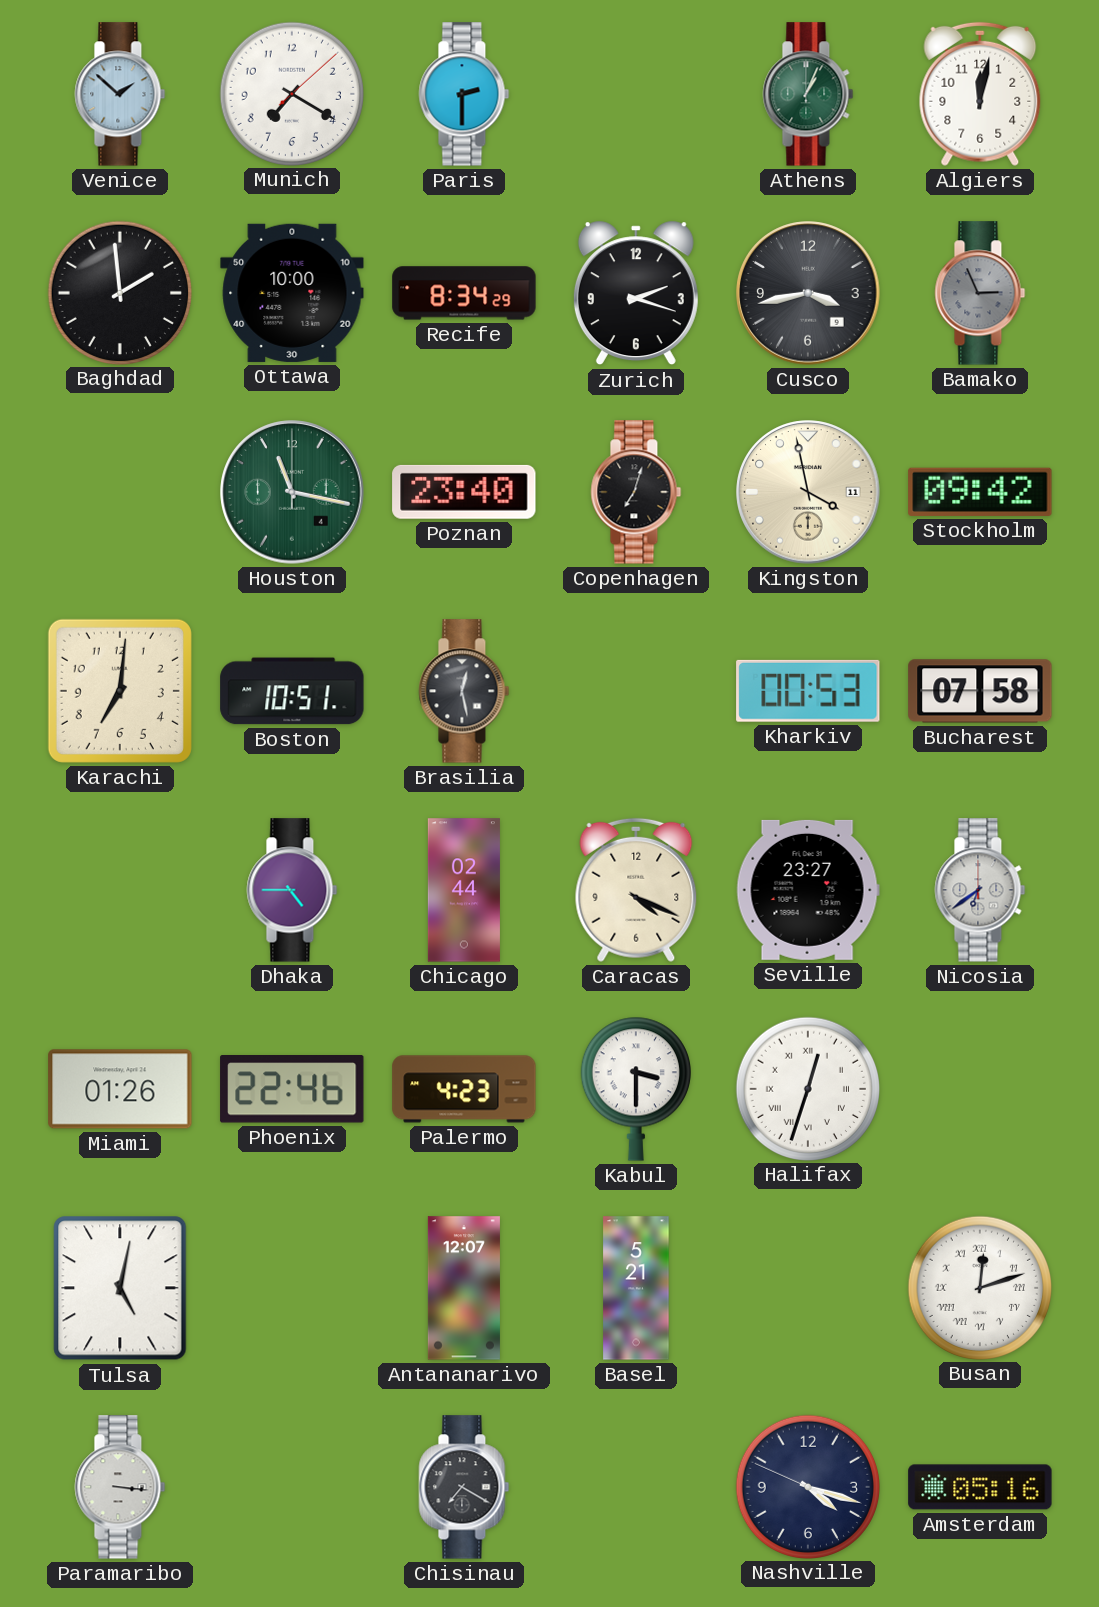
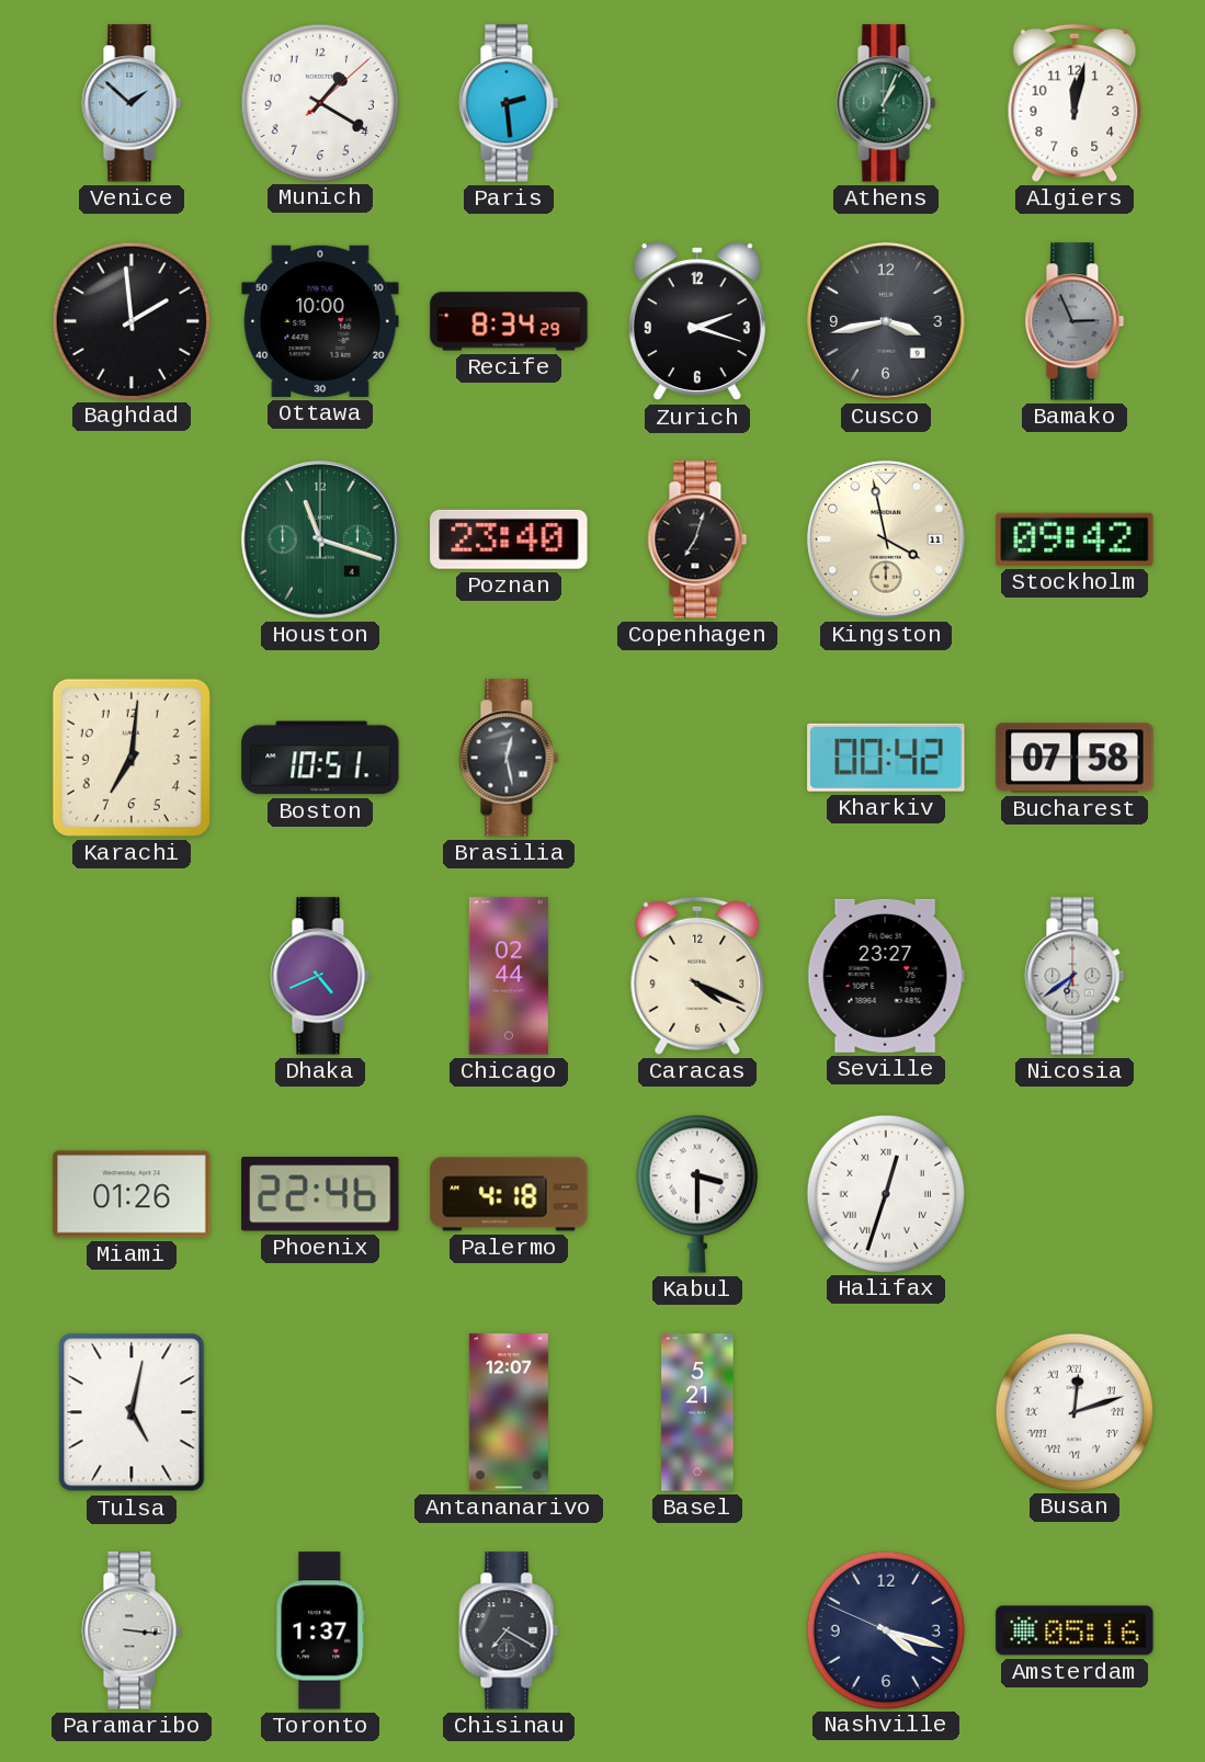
Munich: 7:20 -> 1:20 (319, 102)
Paris: 2:30 -> 2:29 (509, 103)
Houston: 11:17 -> 11:18 (320, 539)
Kharkiv: 00:53 -> 00:42 (886, 758)
Dhaka: 4:45 -> 4:41 (320, 976)
Palermo: 4:23 -> 4:18 (509, 1194)
Toronto: none -> 1:37 (320, 1630)
